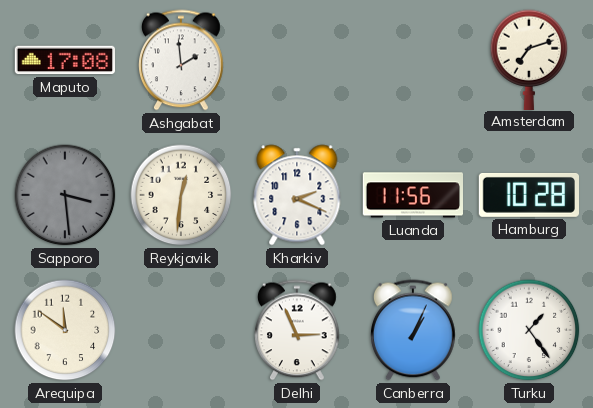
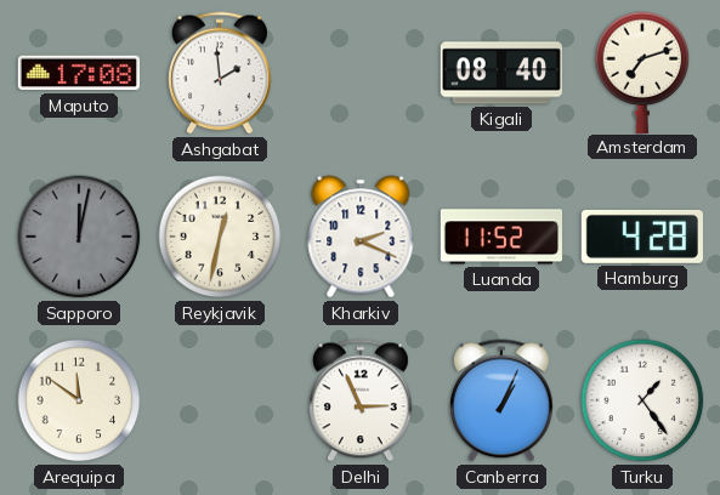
Kigali: none -> 08:40 (500, 73)
Sapporo: 3:29 -> 12:02 (79, 237)
Reykjavik: 12:31 -> 12:32 (220, 237)
Luanda: 11:56 -> 11:52 (500, 237)
Hamburg: 10:28 -> 4:28 (641, 237)
